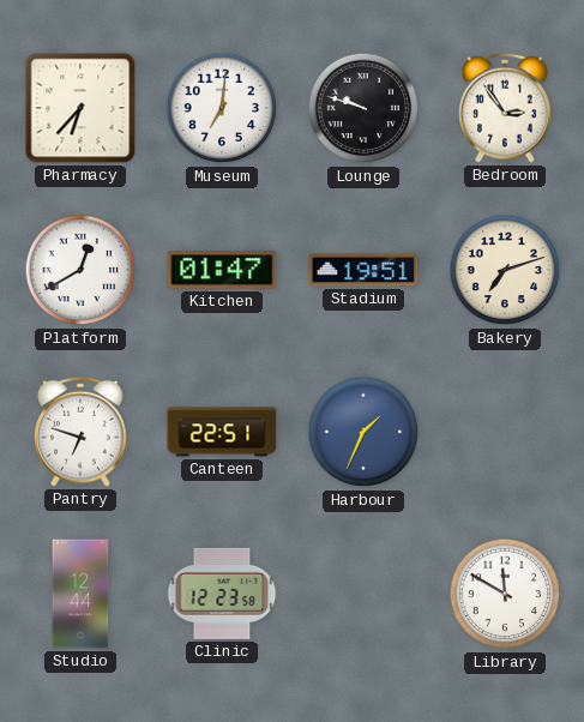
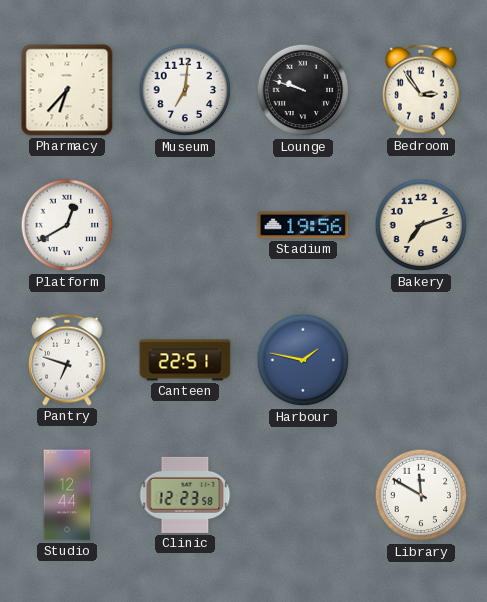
Kitchen: 01:47 -> none (222, 270)
Stadium: 19:51 -> 19:56 (303, 225)
Harbour: 1:34 -> 1:47 (303, 360)
